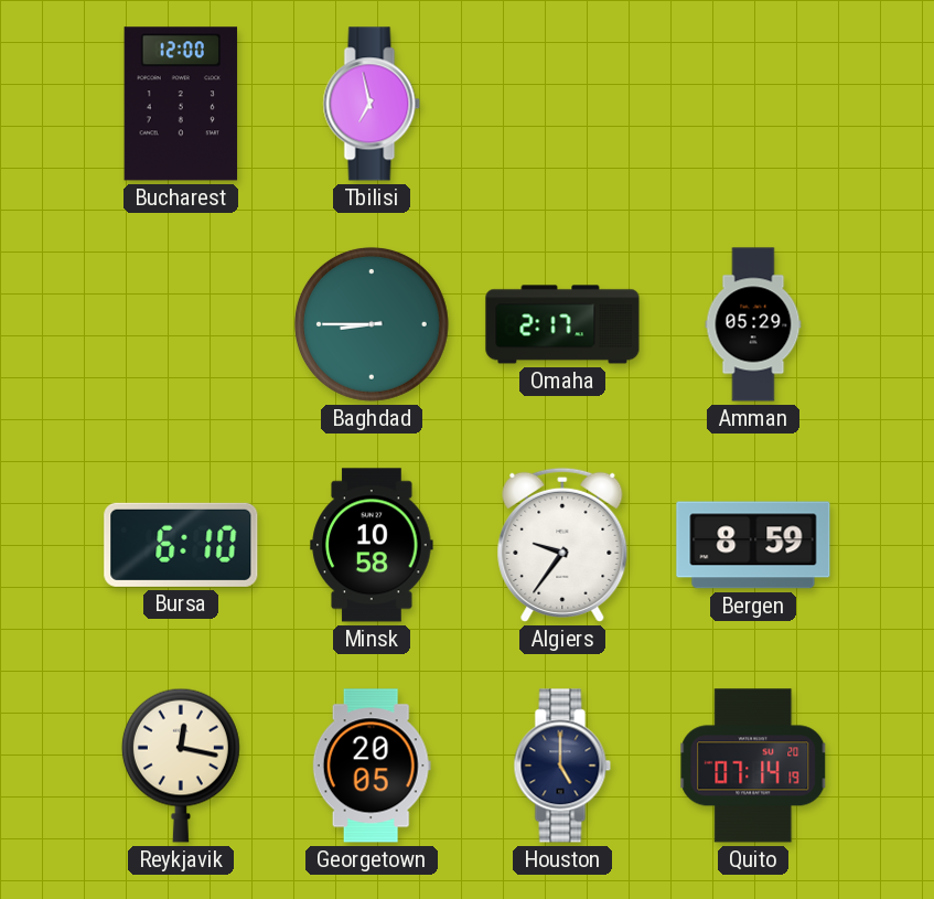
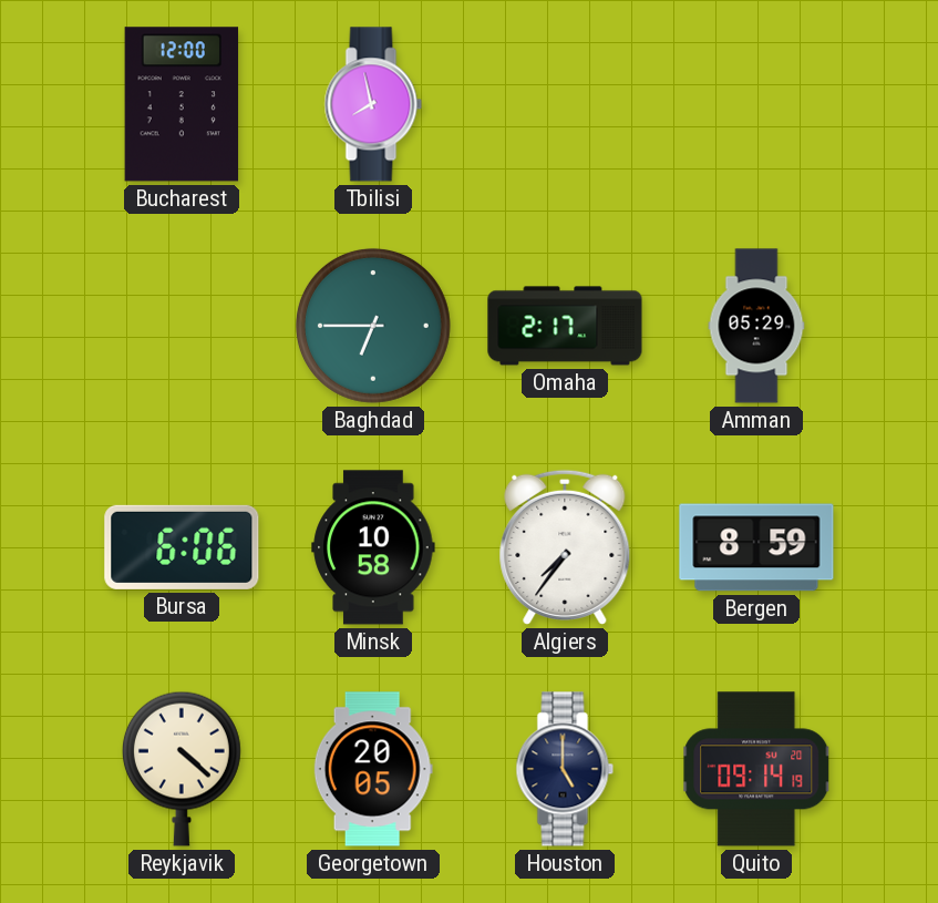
Tbilisi: 6:58 -> 7:58 (373, 104)
Baghdad: 8:45 -> 6:45 (373, 326)
Bursa: 6:10 -> 6:06 (182, 547)
Algiers: 9:36 -> 7:36 (565, 547)
Reykjavik: 12:17 -> 4:22 (182, 769)
Quito: 07:14 -> 09:14 (756, 769)
